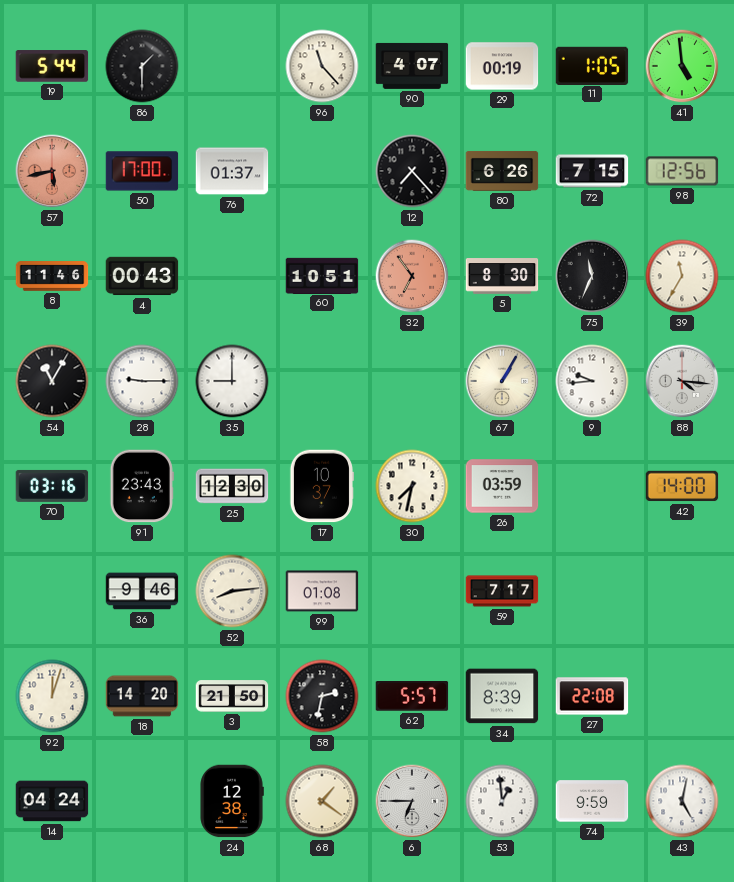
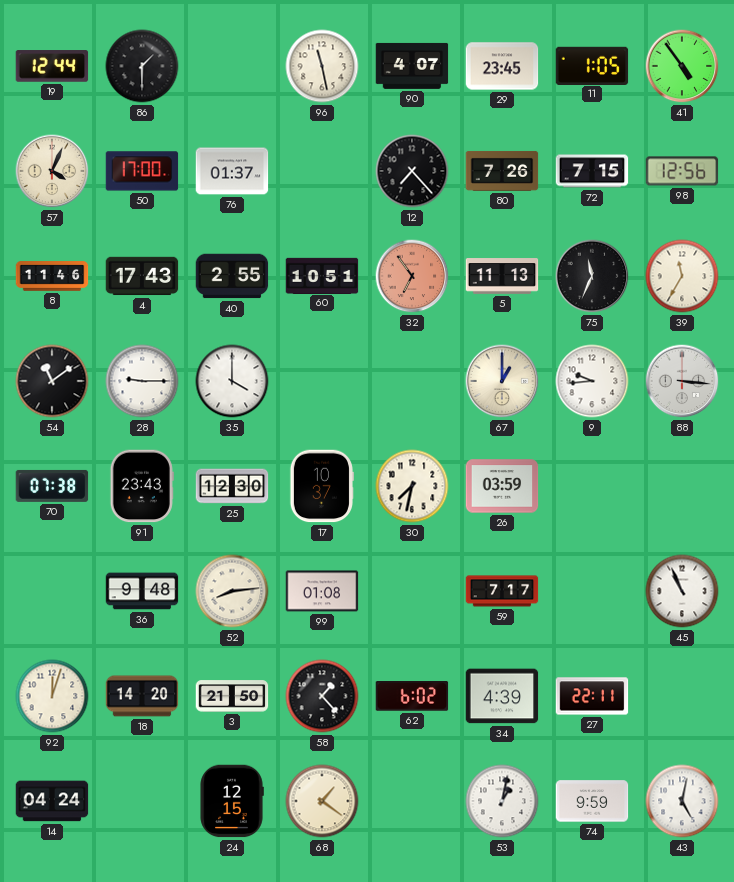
19: 5:44 -> 12:44 (52, 66)
96: 11:23 -> 11:28 (322, 66)
29: 00:19 -> 23:45 (502, 66)
41: 4:59 -> 4:54 (682, 66)
57: 5:43 -> 4:04 (52, 171)
57 dial: salmon -> cream (52, 171)
80: 6:26 -> 7:26 (502, 171)
4: 00:43 -> 17:43 (142, 276)
40: none -> 2:55 (232, 276)
5: 8:30 -> 11:13 (502, 276)
54: 11:05 -> 11:09 (52, 381)
35: 9:00 -> 4:00 (232, 381)
67: 1:05 -> 1:00 (502, 381)
88: 4:16 -> 3:16 (682, 381)
70: 03:16 -> 07:38 (52, 486)
42: 14:00 -> none (682, 486)
36: 9:46 -> 9:48 (142, 591)
45: none -> 10:56 (682, 591)
58: 2:32 -> 1:23 (322, 696)
62: 5:57 -> 6:02 (412, 697)
34: 8:39 -> 4:39 (502, 696)
27: 22:08 -> 22:11 (592, 696)
24: 12:38 -> 12:15 (232, 801)
6: 6:45 -> none (412, 801)
53: 12:59 -> 1:02 (502, 801)
